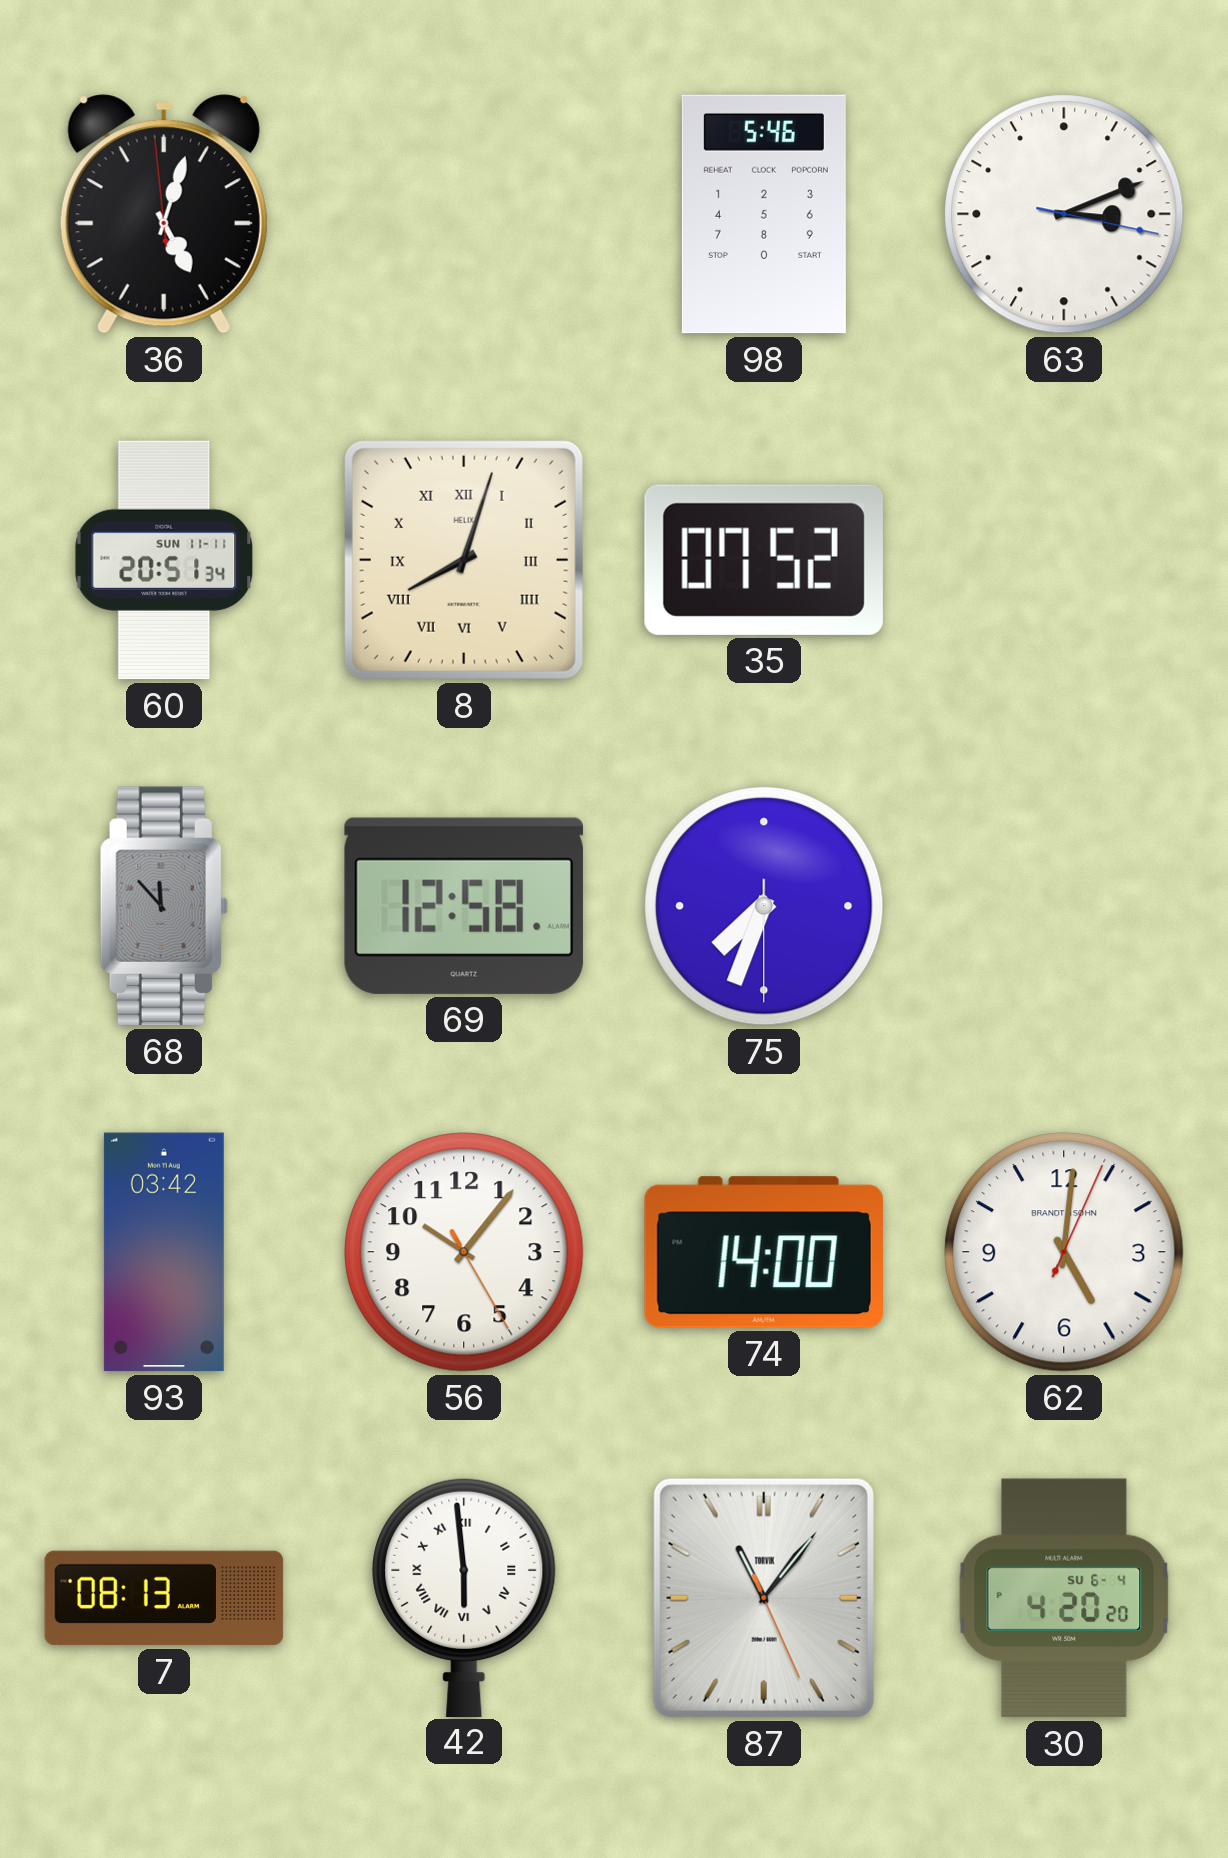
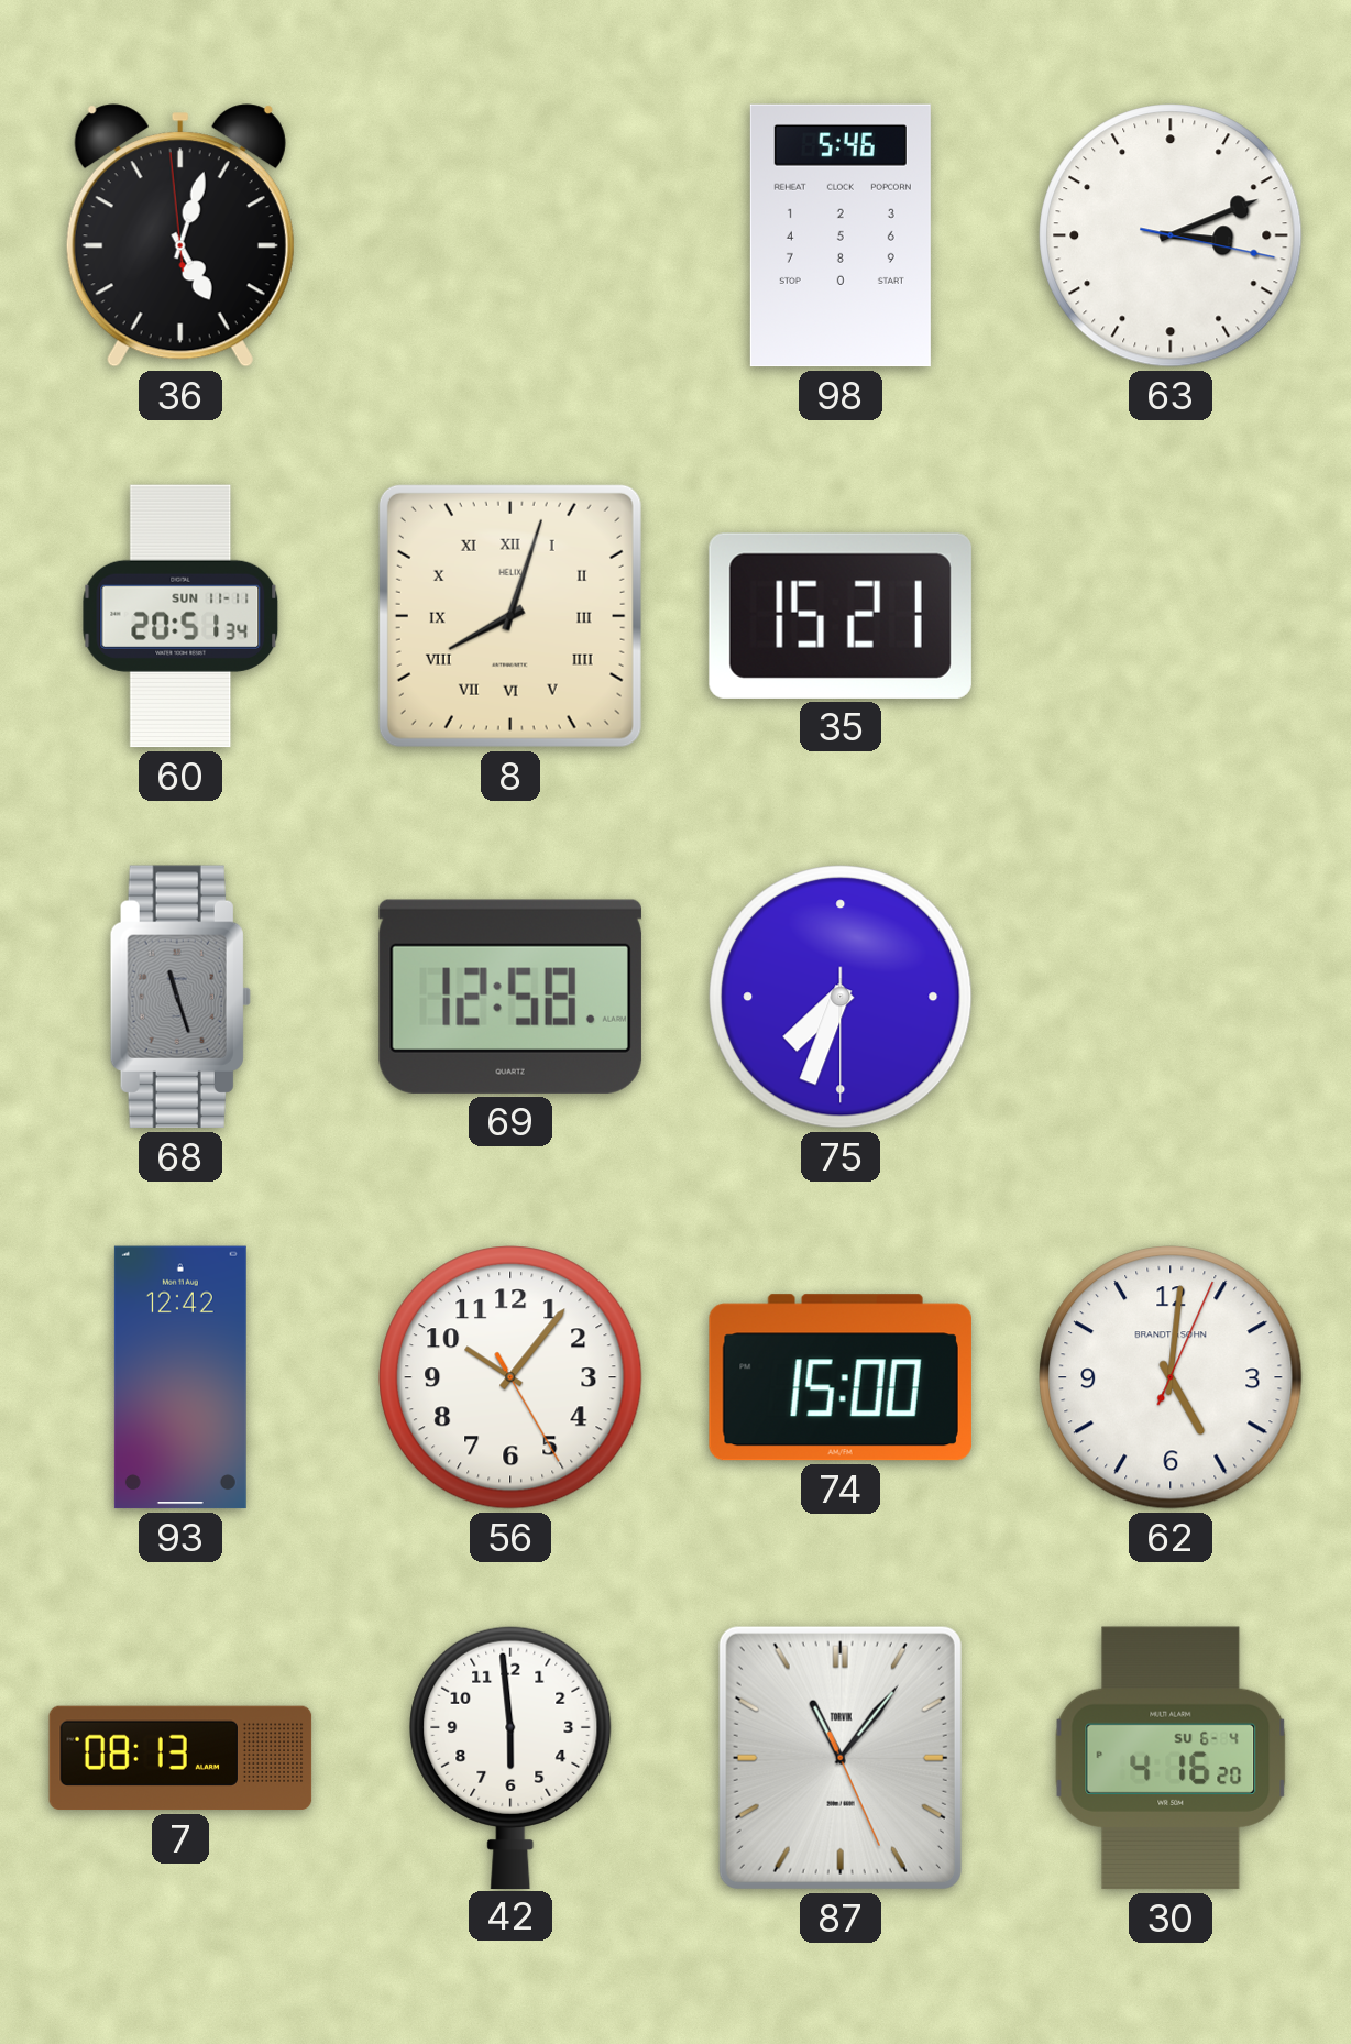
35: 07:52 -> 15:21 (841, 616)
68: 11:53 -> 11:27 (180, 997)
93: 03:42 -> 12:42 (180, 1377)
74: 14:00 -> 15:00 (841, 1377)
42 numerals: Roman -> Arabic (510, 1757)
30: 4:20 -> 4:16 (1171, 1758)
